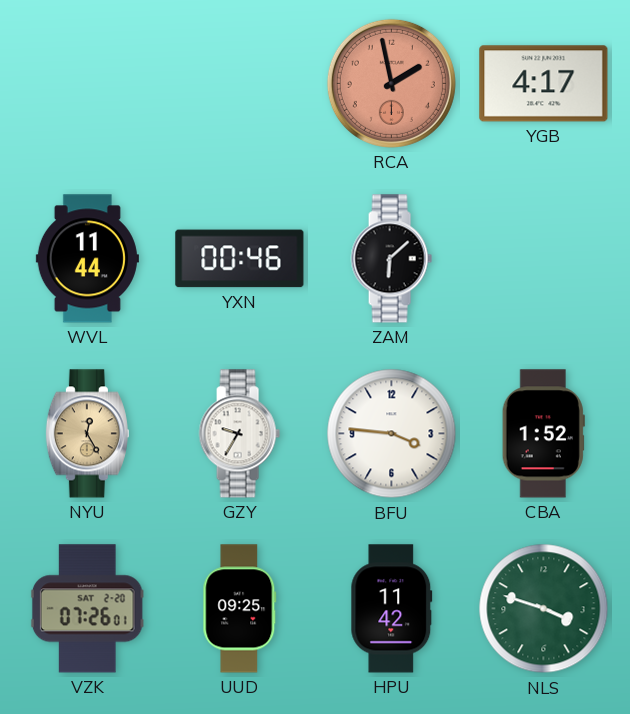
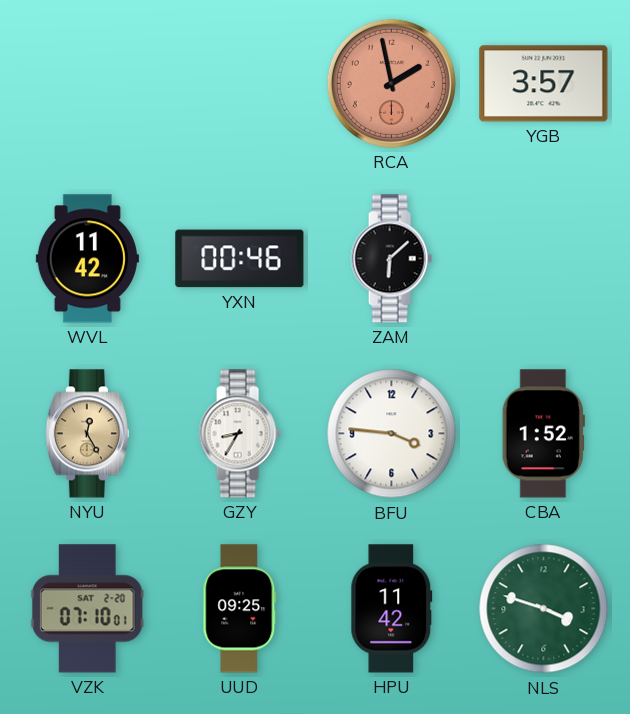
YGB: 4:17 -> 3:57 (544, 84)
WVL: 11:44 -> 11:42 (87, 259)
GZY: 9:35 -> 8:35 (239, 434)
VZK: 07:26 -> 07:10 (87, 609)
